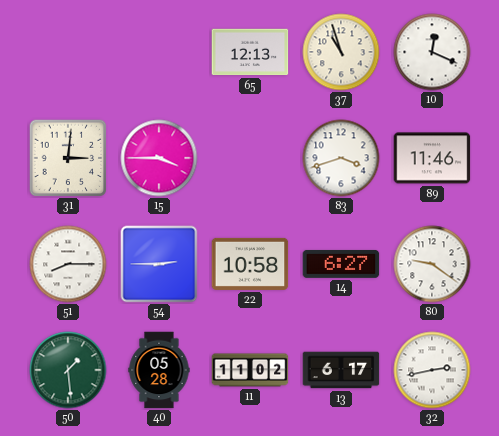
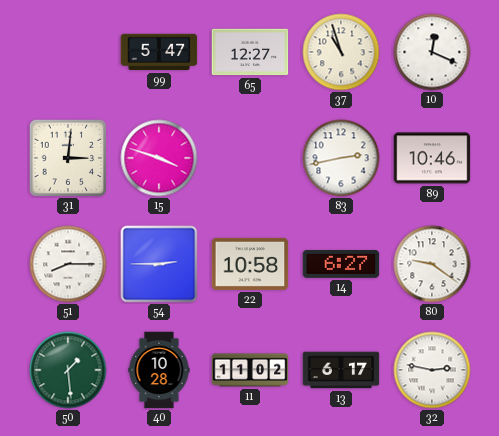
99: none -> 5:47 (159, 52)
65: 12:13 -> 12:27 (250, 52)
15: 3:45 -> 3:48 (159, 158)
83: 3:42 -> 2:43 (341, 158)
89: 11:46 -> 10:46 (432, 158)
40: 05:28 -> 10:28 (159, 370)
32: 2:43 -> 2:47 (432, 370)
